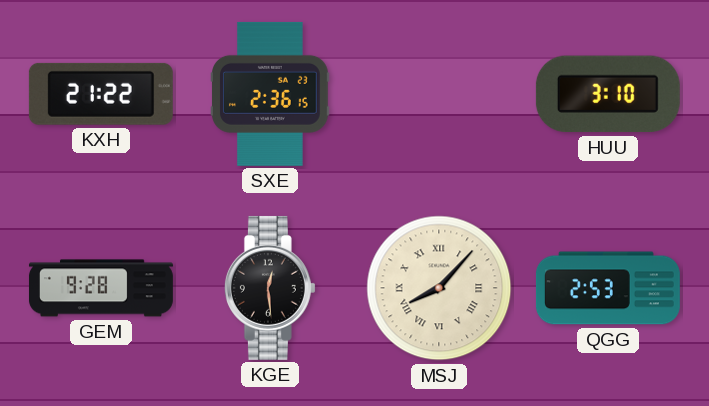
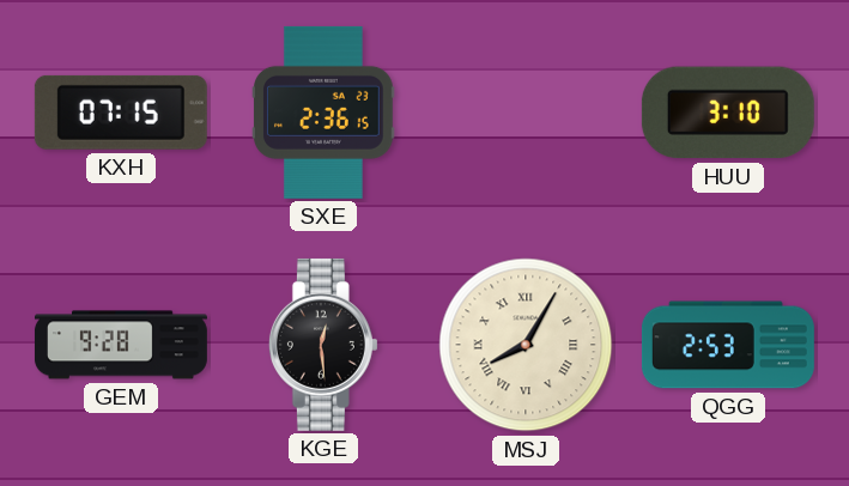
KXH: 21:22 -> 07:15 (121, 113)
MSJ: 8:07 -> 8:05 (526, 345)
